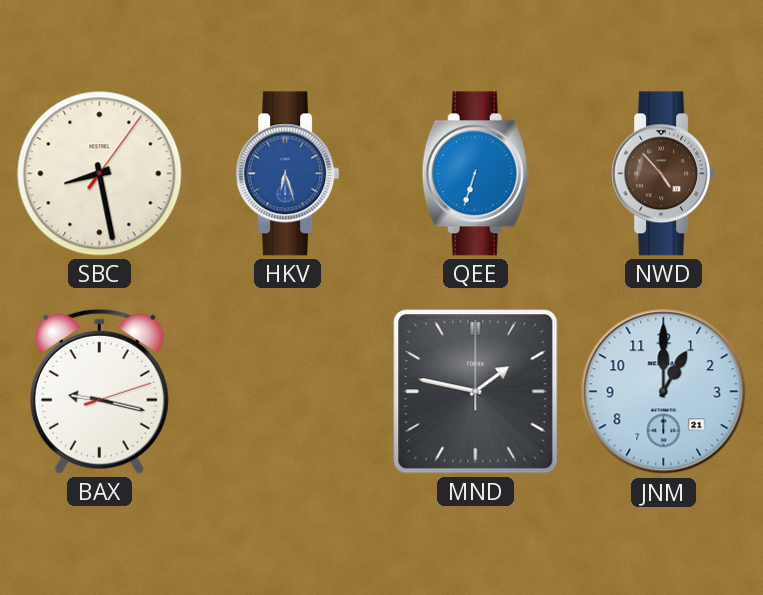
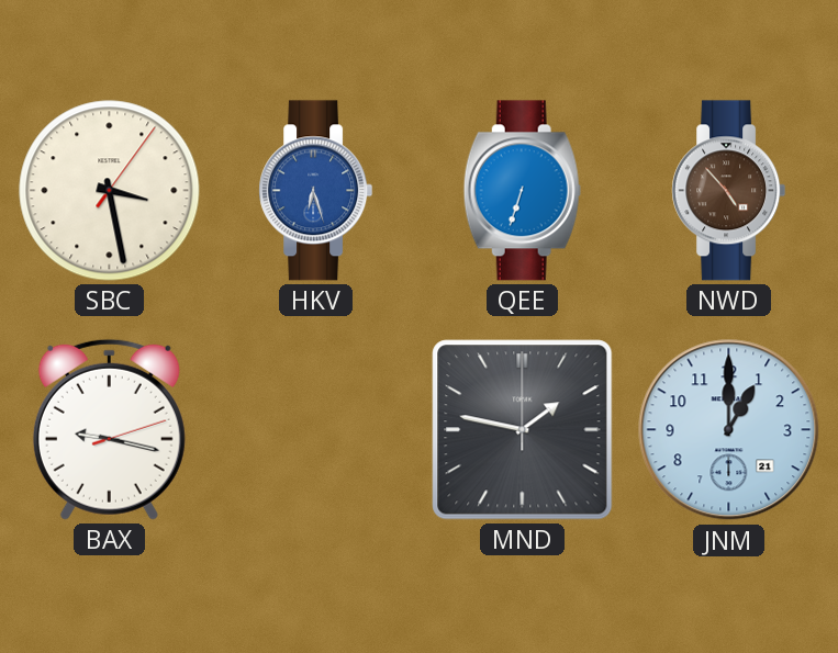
SBC: 8:28 -> 3:28 (110, 191)
